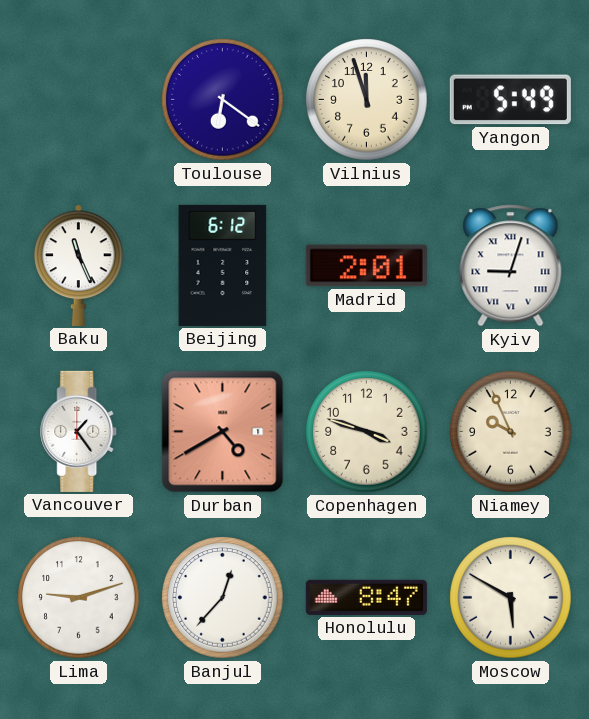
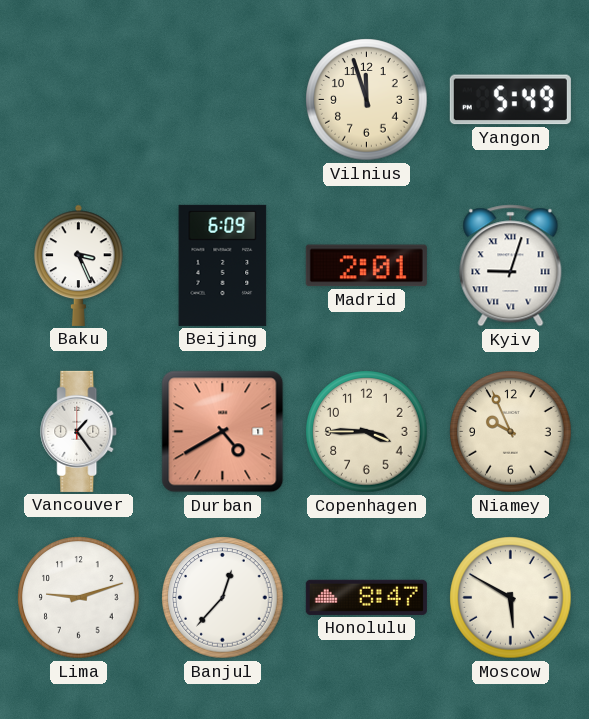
Toulouse: 6:21 -> none (223, 100)
Baku: 11:26 -> 3:26 (79, 265)
Beijing: 6:12 -> 6:09 (223, 265)
Copenhagen: 3:48 -> 3:45 (367, 432)
